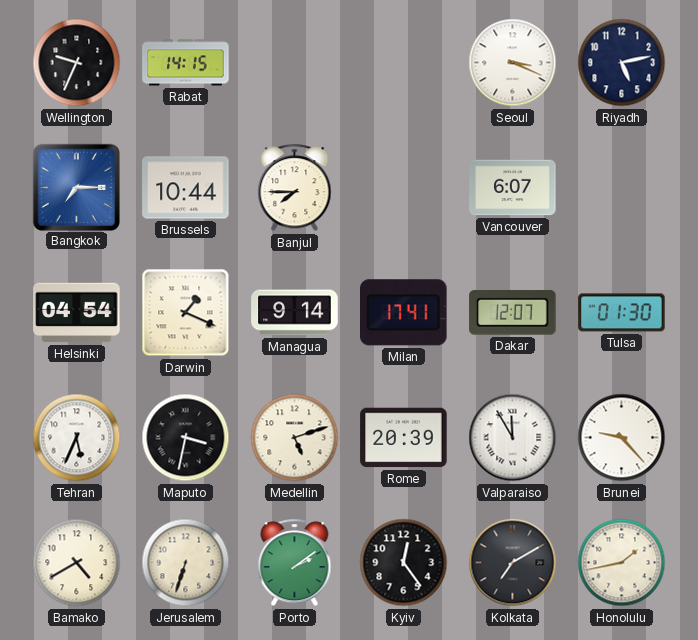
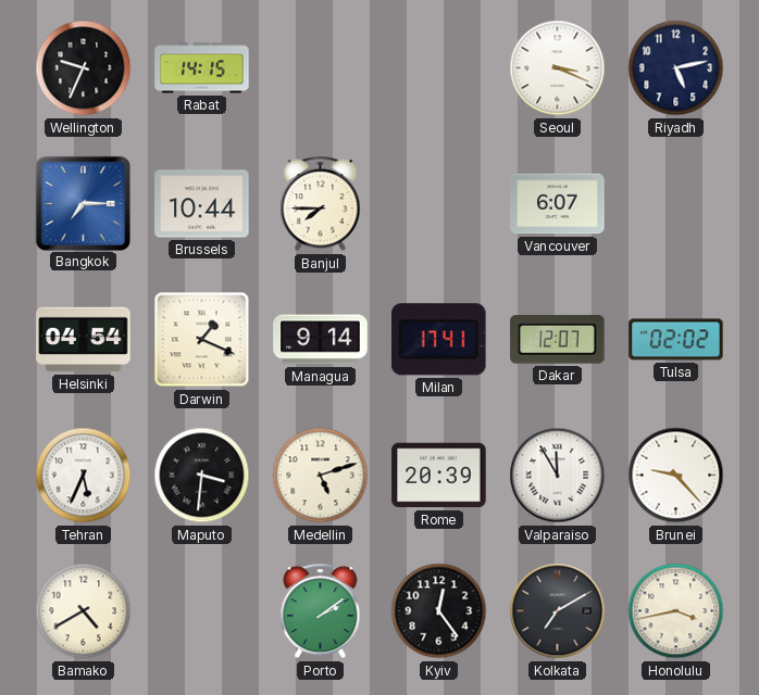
Tulsa: 01:30 -> 02:02 (676, 340)
Maputo: 3:32 -> 3:31 (202, 476)
Jerusalem: 6:33 -> none (186, 563)
Honolulu: 1:43 -> 3:43 (676, 611)
